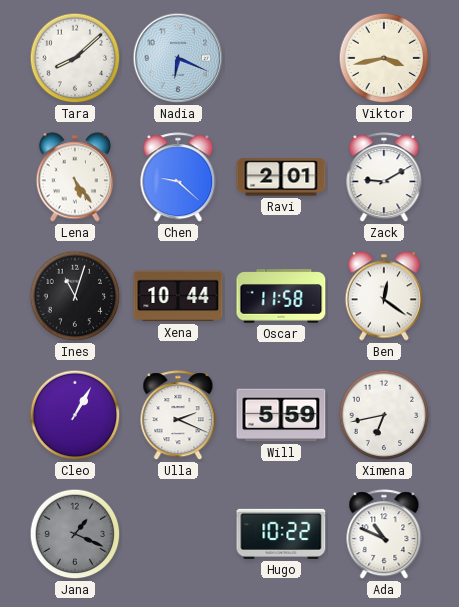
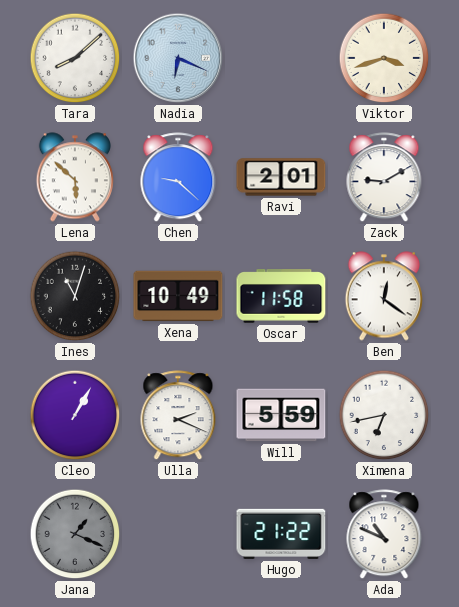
Viktor: 3:43 -> 3:42 (384, 58)
Lena: 5:24 -> 5:52 (75, 177)
Xena: 10:44 -> 10:49 (178, 296)
Hugo: 10:22 -> 21:22 (281, 534)
